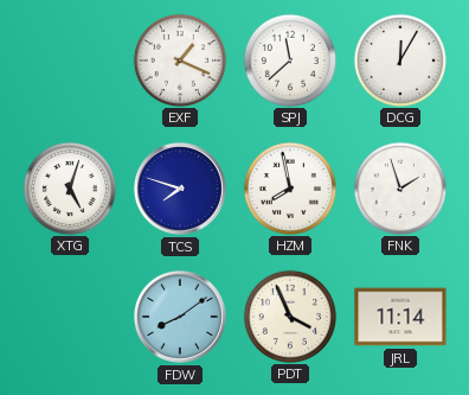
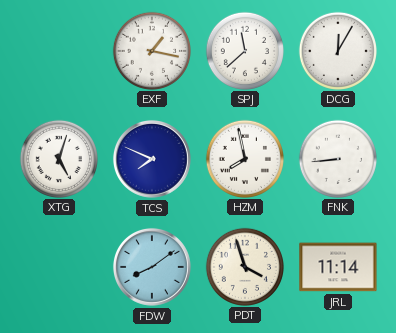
EXF: 1:19 -> 1:17 (151, 50)
TCS: 7:48 -> 7:49 (152, 159)
FNK: 1:57 -> 8:44 (337, 158)
PDT: 3:56 -> 3:57 (244, 266)
